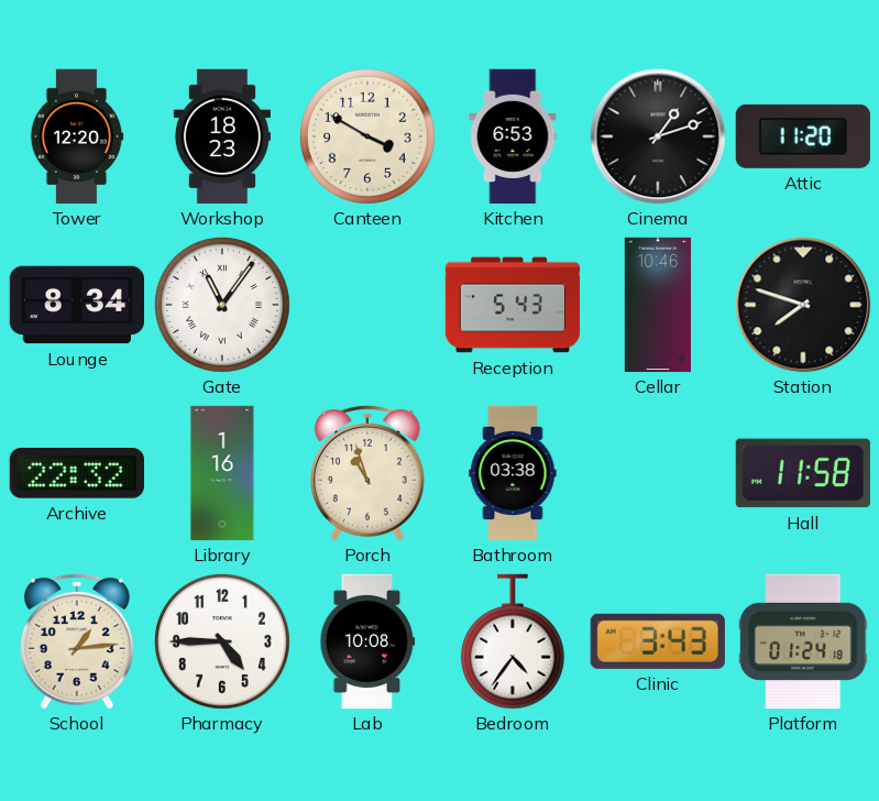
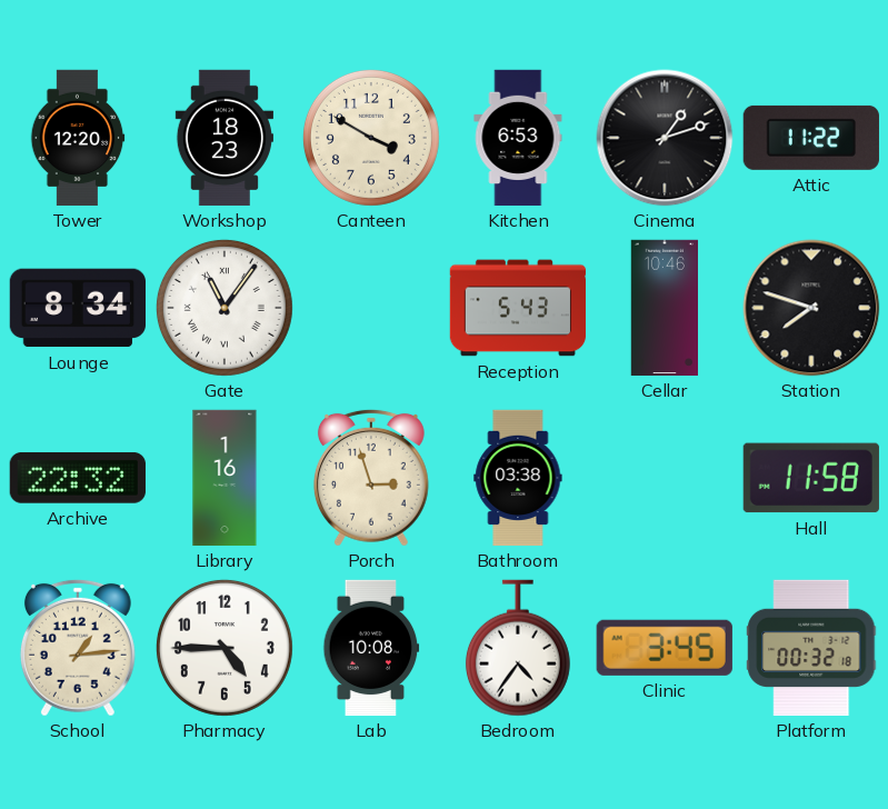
Attic: 11:20 -> 11:22 (811, 138)
Porch: 10:57 -> 2:57 (371, 478)
Clinic: 3:43 -> 3:45 (665, 648)
Platform: 01:24 -> 00:32 (811, 648)
